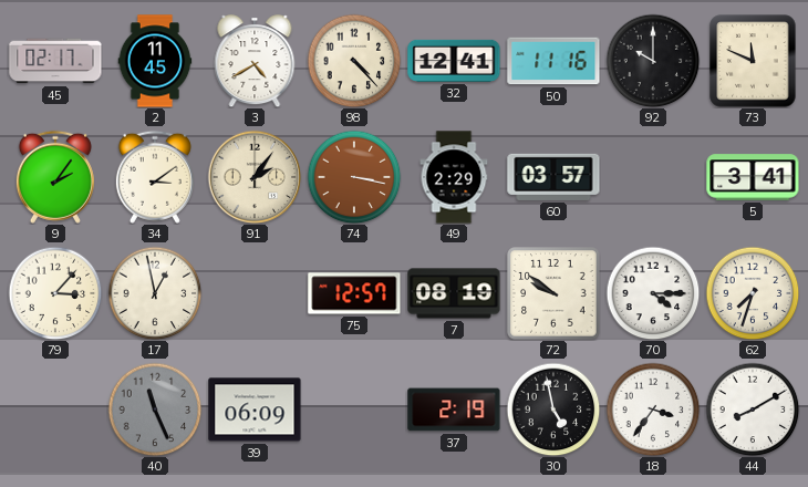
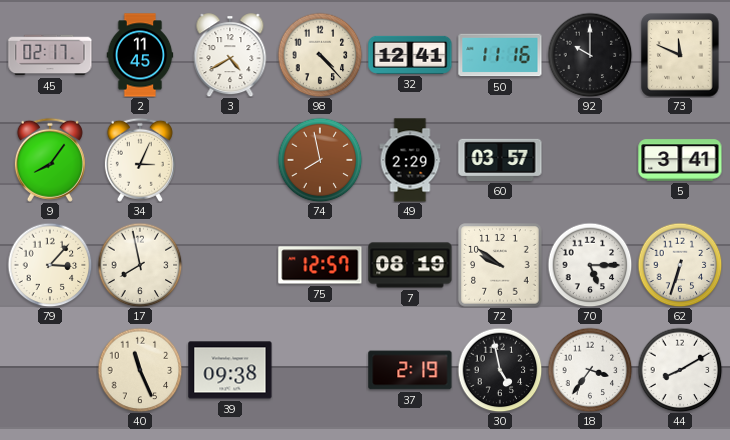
9: 2:06 -> 8:06 (50, 160)
34: 3:09 -> 3:04 (140, 160)
91: 2:06 -> none (255, 177)
74: 3:17 -> 7:58 (320, 160)
17: 12:58 -> 7:58 (140, 265)
70: 4:15 -> 5:15 (590, 265)
62: 7:33 -> 6:33 (680, 265)
40 dial: grey -> cream (140, 370)
39: 06:09 -> 09:38 (230, 370)
